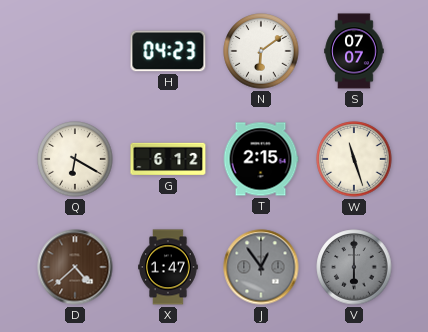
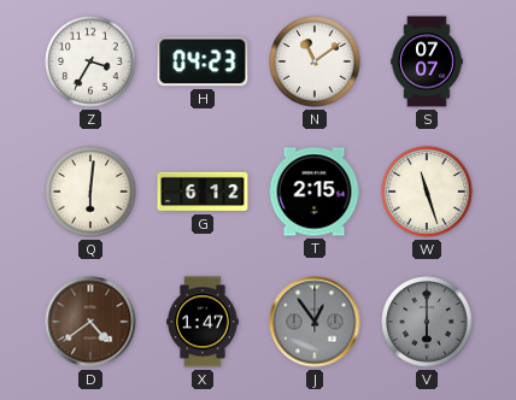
Z: none -> 3:35 (90, 61)
N: 6:09 -> 11:09 (315, 61)
Q: 6:20 -> 6:01 (90, 192)
D: 4:38 -> 4:39 (90, 322)
